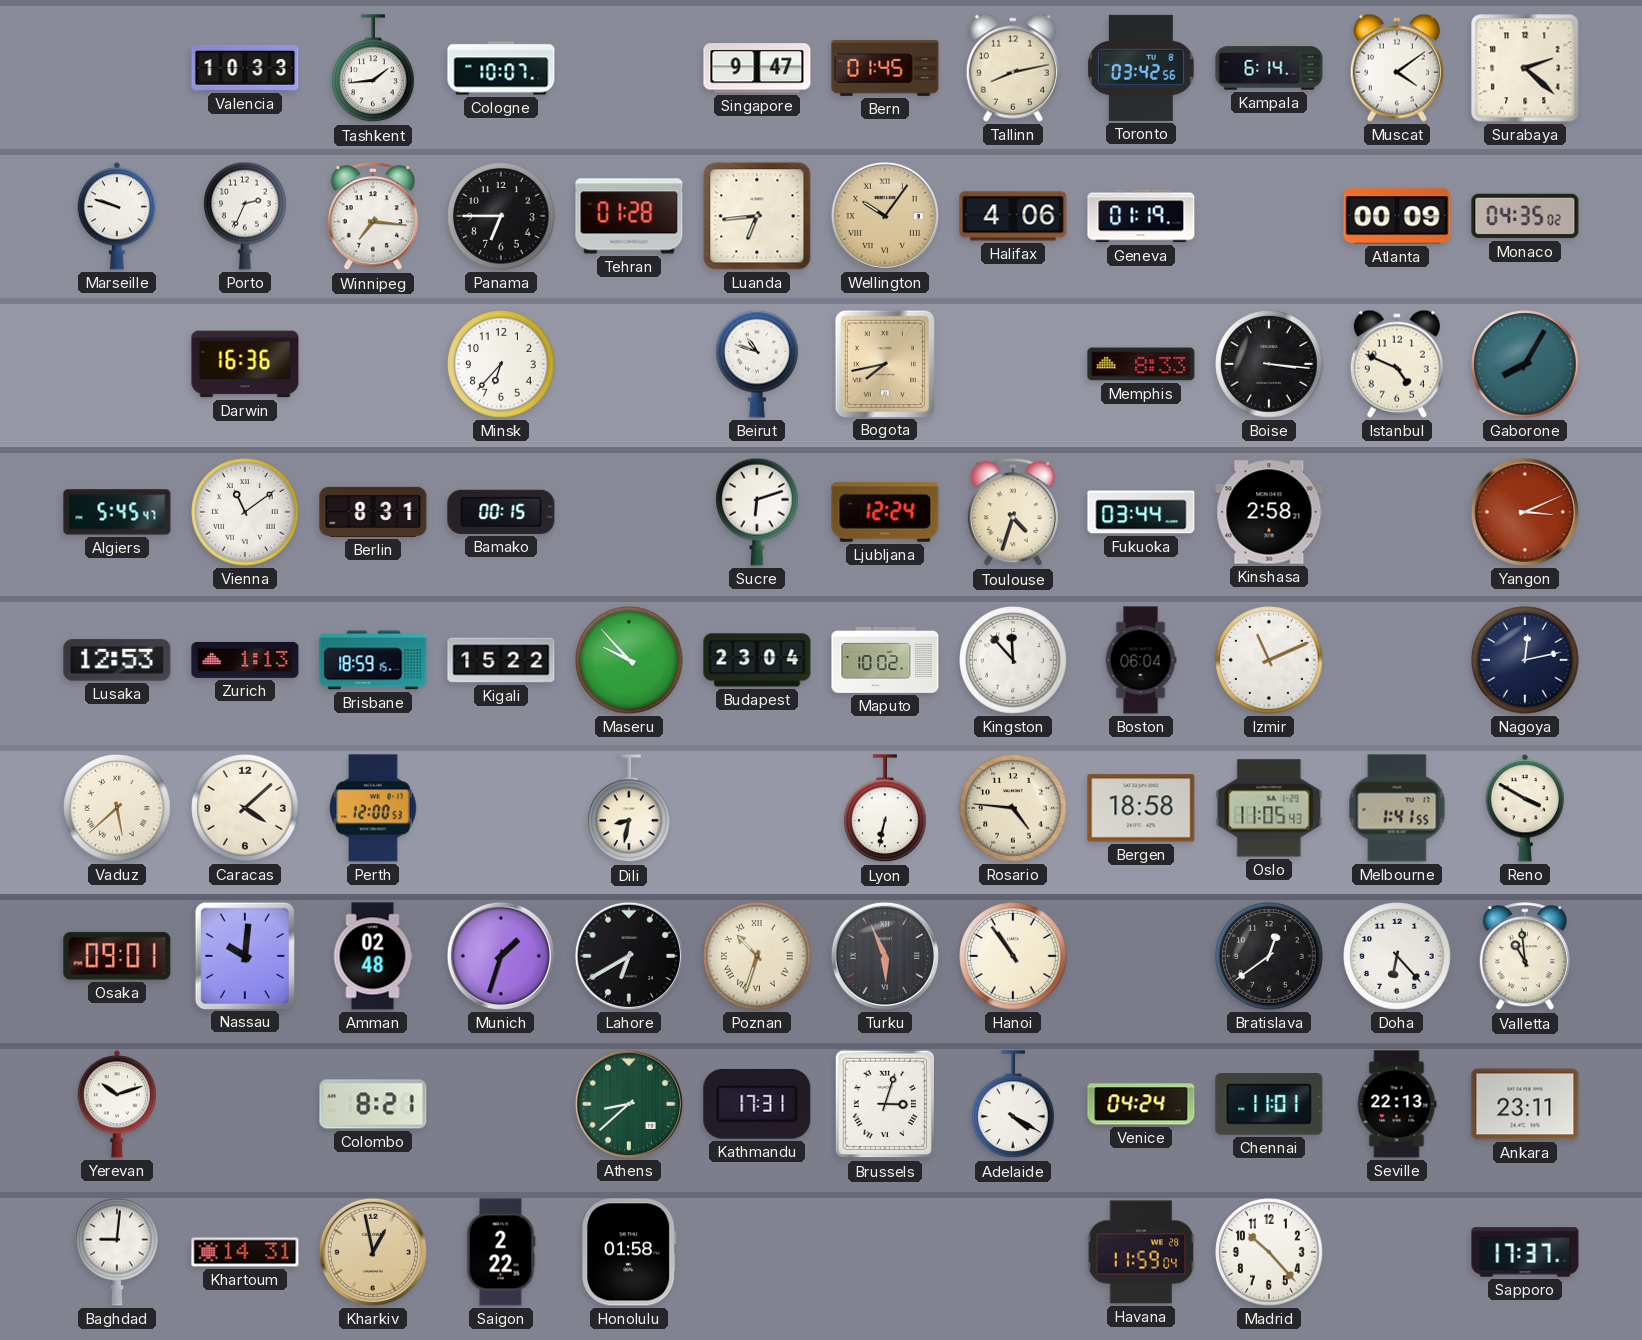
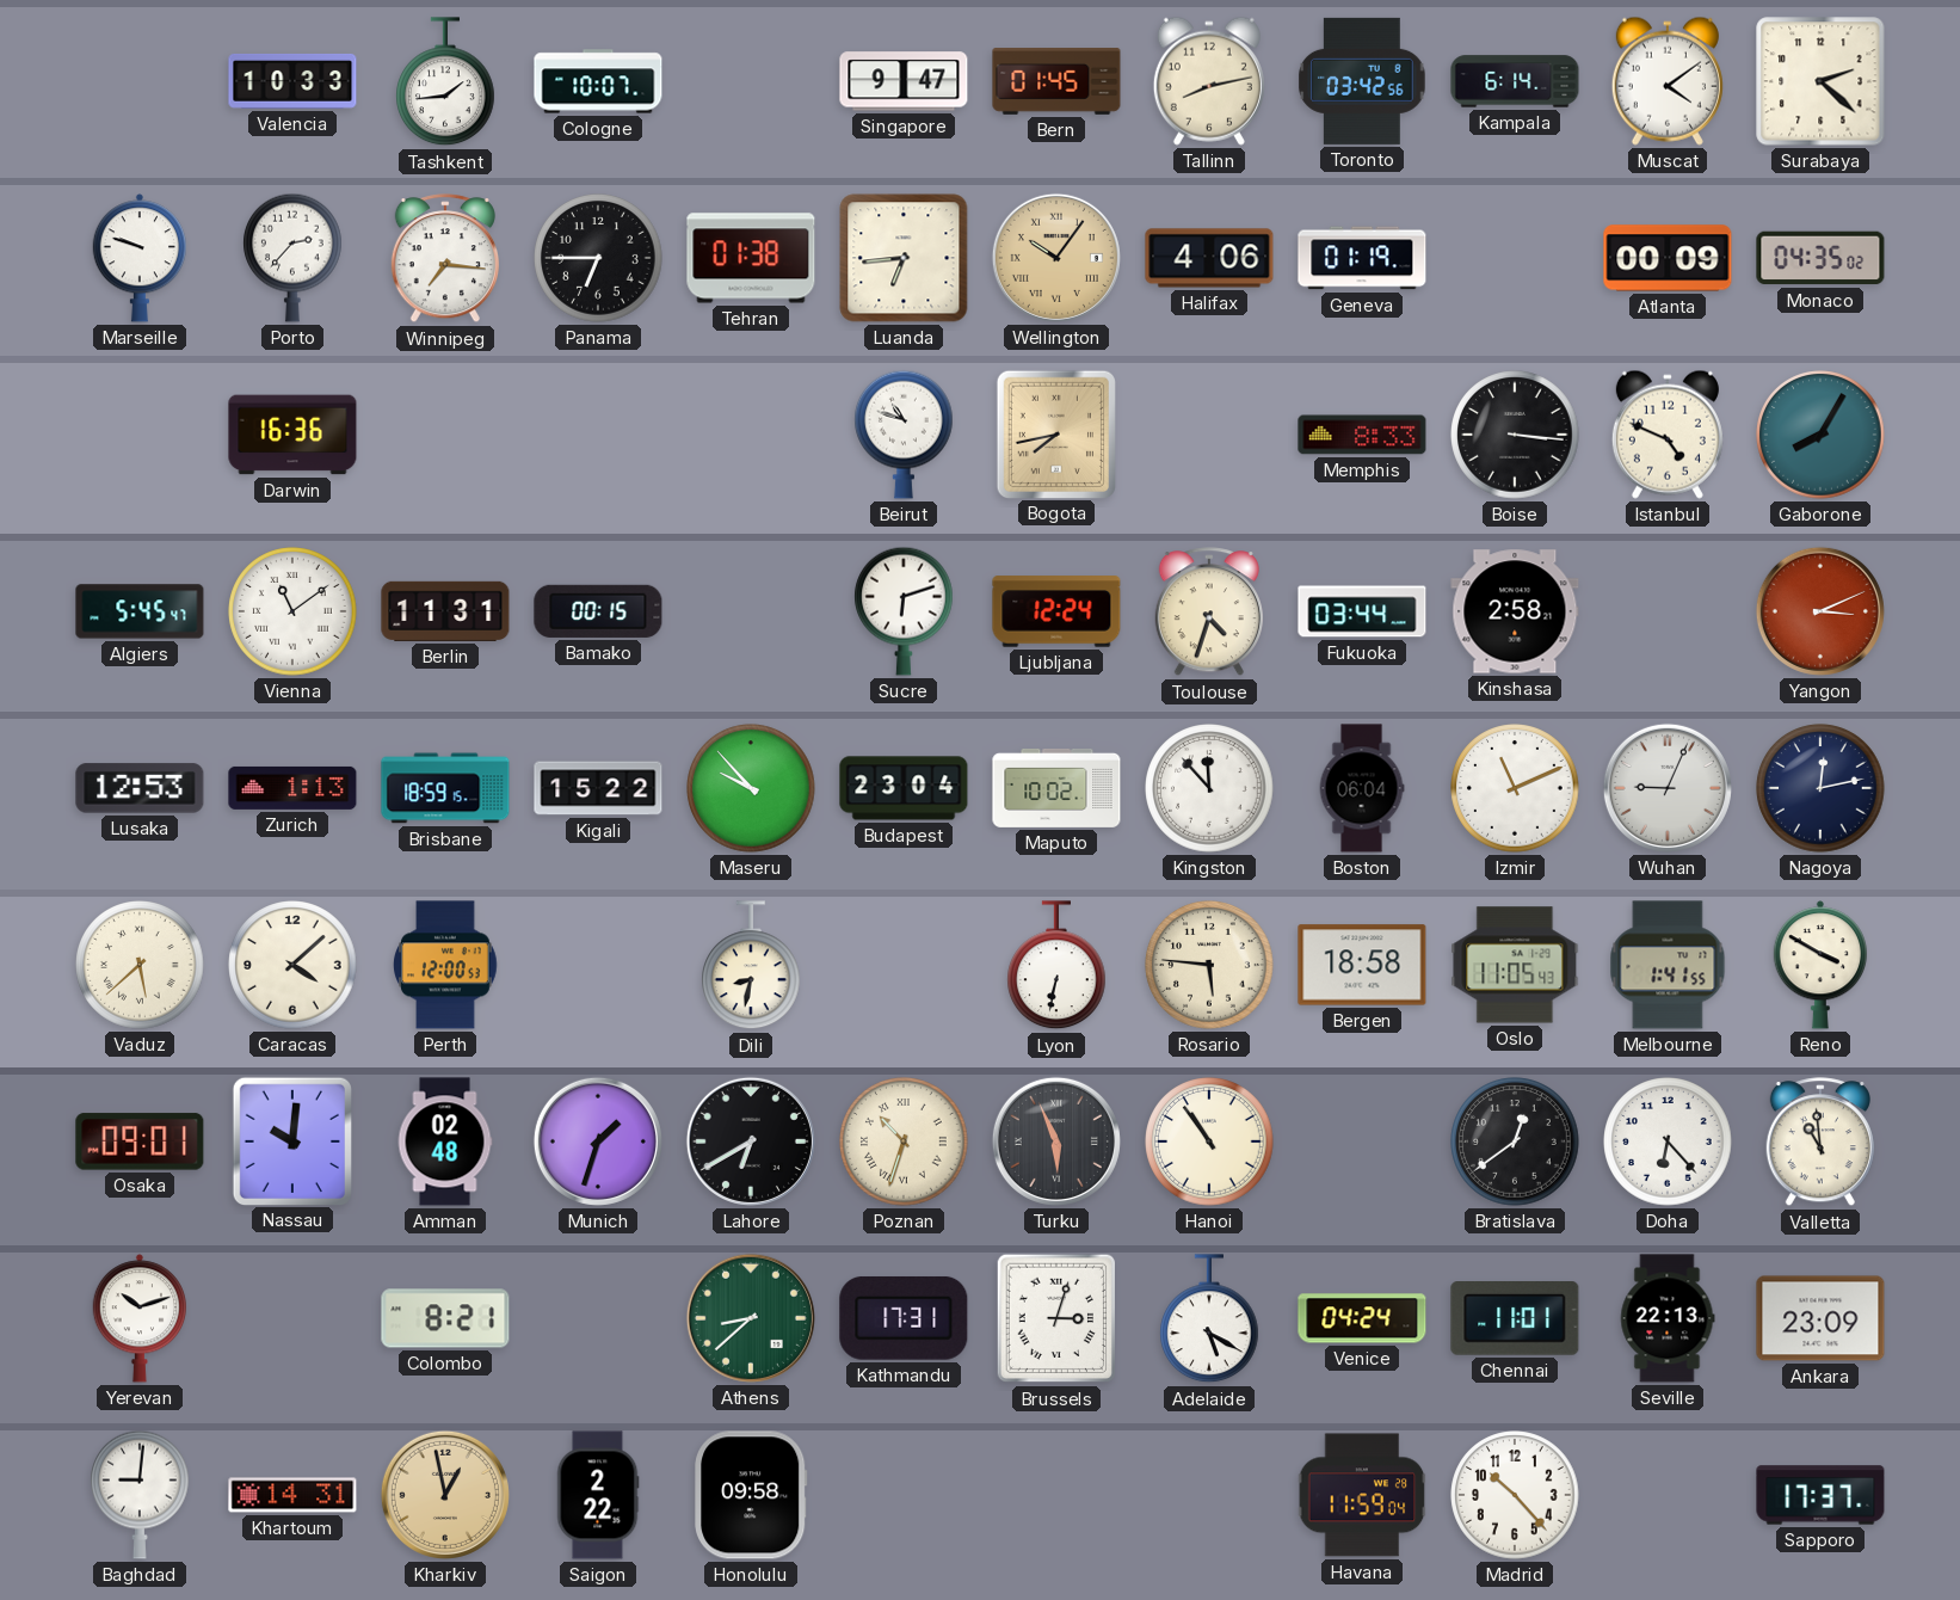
Porto: 2:34 -> 2:37 (294, 258)
Tehran: 01:28 -> 01:38 (751, 258)
Minsk: 6:37 -> none (501, 364)
Berlin: 8:31 -> 11:31 (445, 611)
Wuhan: none -> 9:04 (1668, 788)
Rosario: 4:46 -> 5:46 (1209, 965)
Adelaide: 4:20 -> 5:20 (1210, 1319)
Ankara: 23:11 -> 23:09 (1820, 1318)
Honolulu: 01:58 -> 09:58 (751, 1495)
